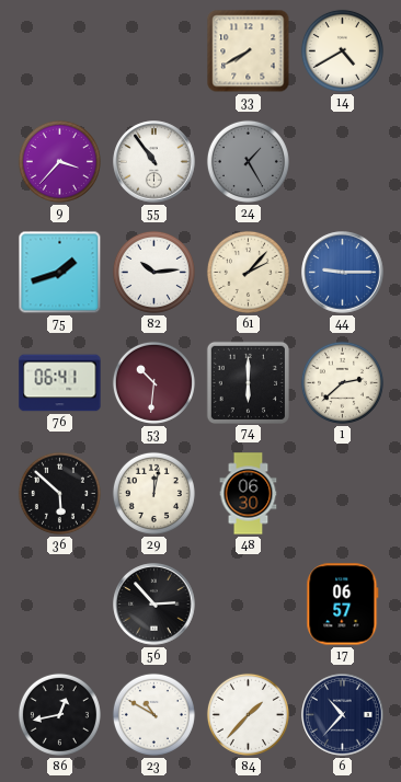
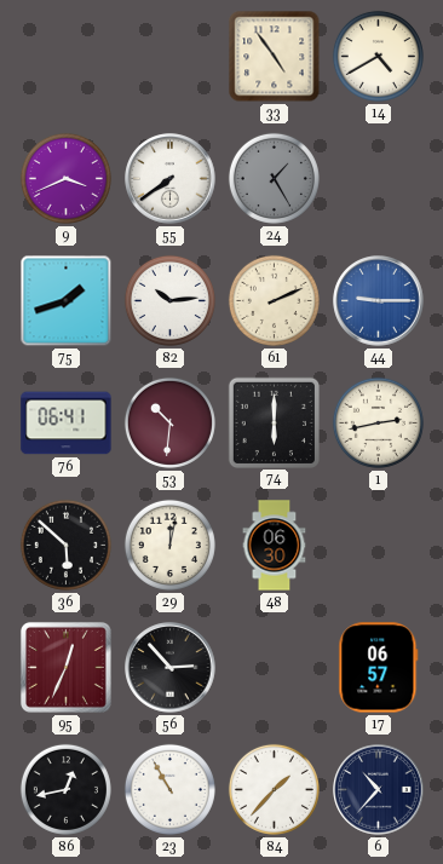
33: 7:40 -> 4:54 (275, 57)
9: 3:37 -> 3:41 (65, 178)
55: 10:54 -> 7:39 (171, 179)
61: 2:07 -> 2:11 (274, 300)
1: 2:38 -> 2:43 (378, 422)
95: none -> 12:34 (65, 667)
23: 10:50 -> 10:55 (169, 789)
